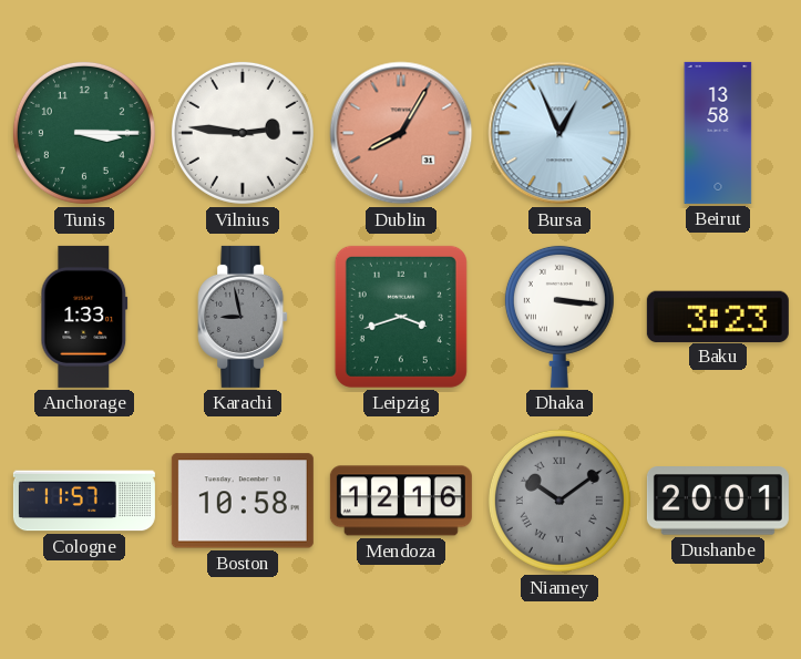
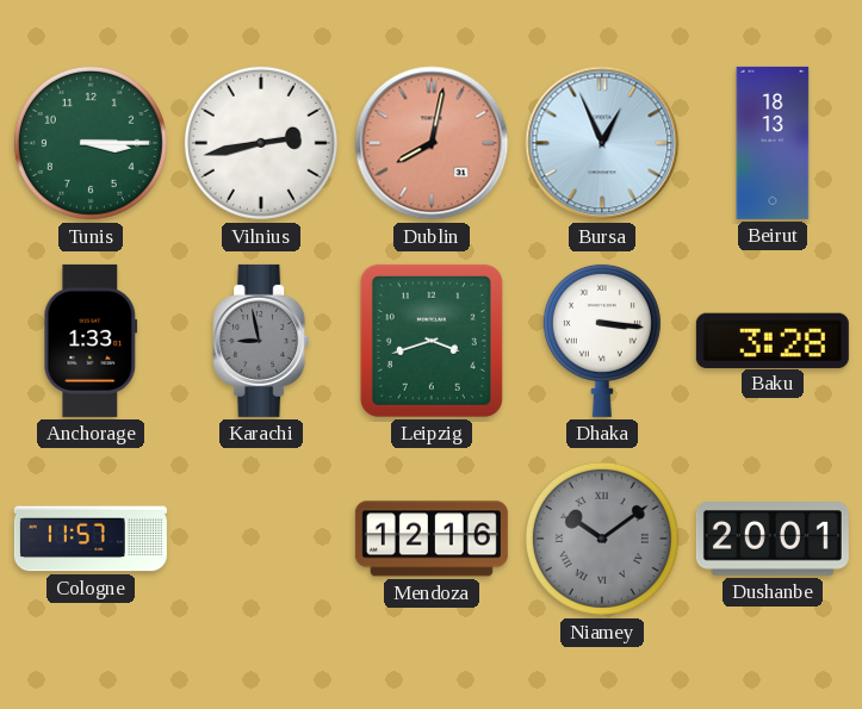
Vilnius: 2:46 -> 2:43 (261, 143)
Dublin: 8:05 -> 8:02 (432, 143)
Beirut: 13:58 -> 18:13 (773, 143)
Baku: 3:23 -> 3:28 (773, 340)
Boston: 10:58 -> none (243, 501)
